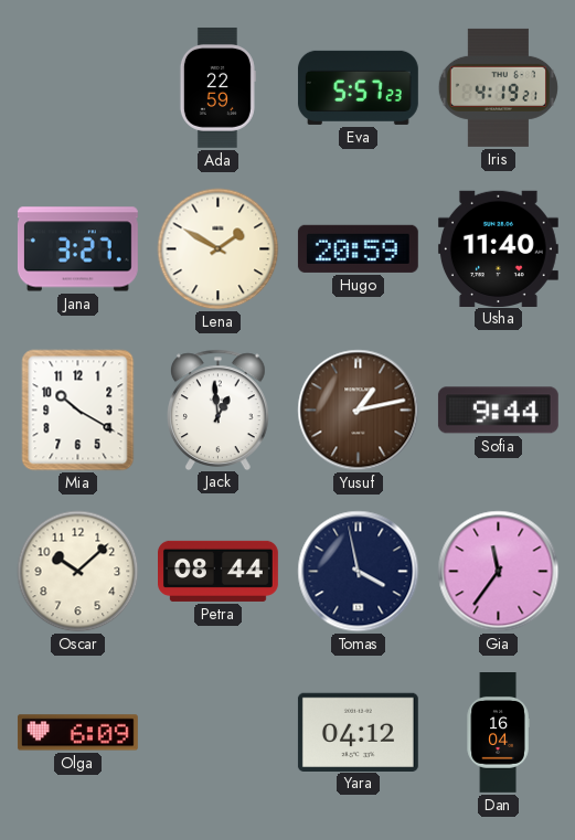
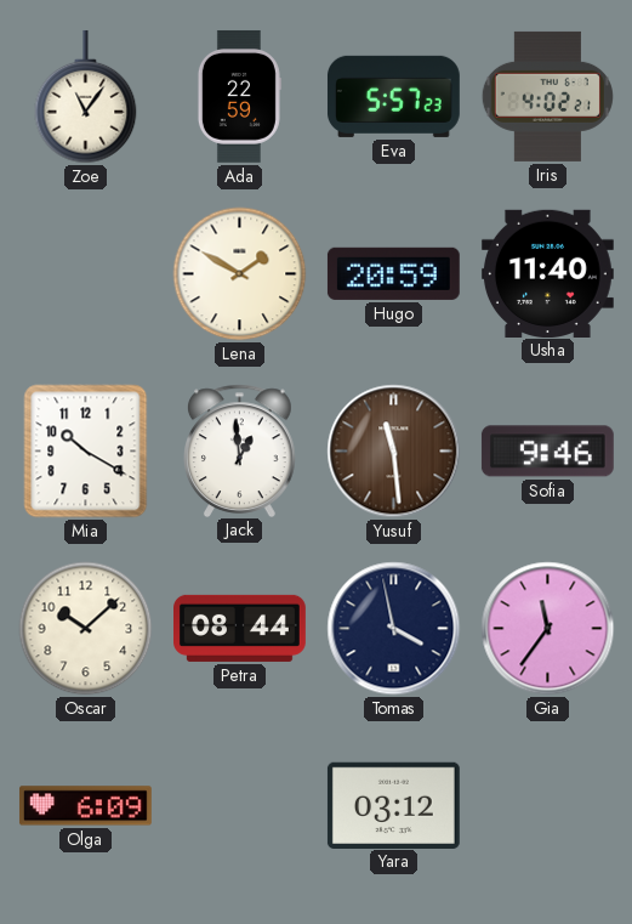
Zoe: none -> 11:06 (86, 97)
Iris: 4:19 -> 4:02 (547, 96)
Jana: 3:27 -> none (77, 249)
Yusuf: 1:13 -> 11:29 (394, 452)
Sofia: 9:44 -> 9:46 (547, 452)
Yara: 04:12 -> 03:12 (393, 805)
Dan: 16:04 -> none (498, 733)
